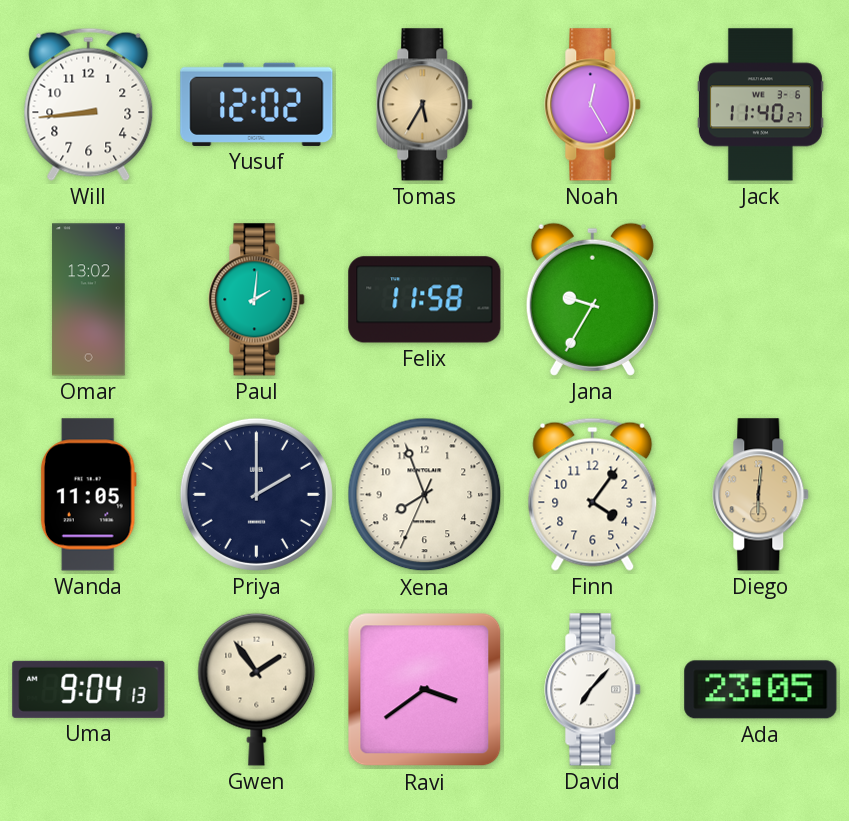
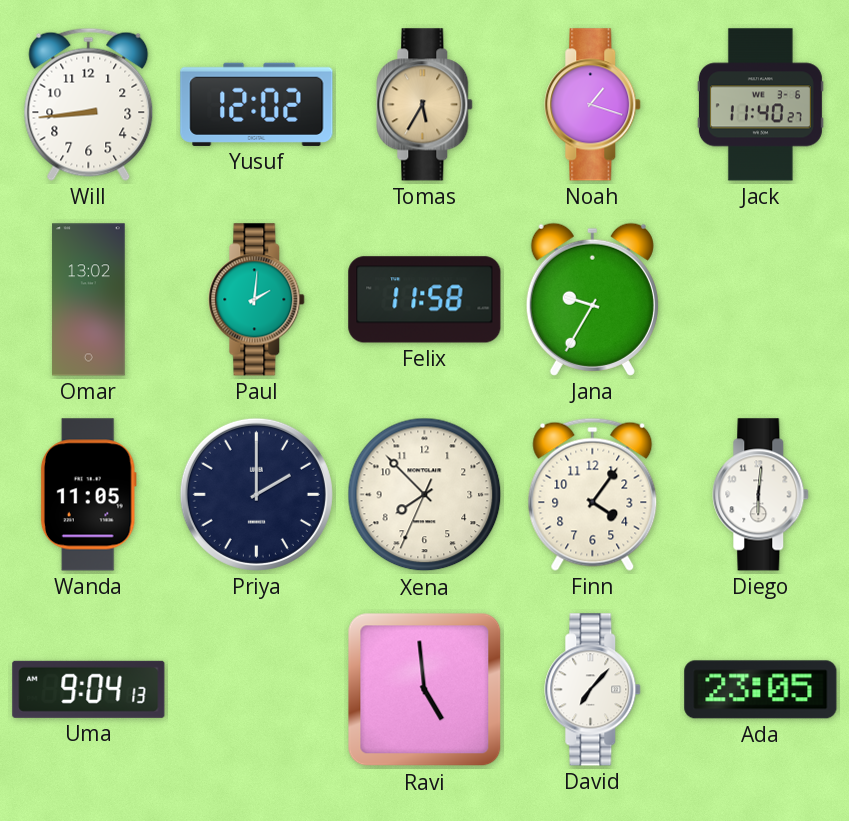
Noah: 12:25 -> 1:18 (593, 105)
Xena: 7:56 -> 7:52 (425, 495)
Diego dial: champagne -> white (761, 495)
Gwen: 1:54 -> none (257, 689)
Ravi: 3:39 -> 4:59 (425, 690)
